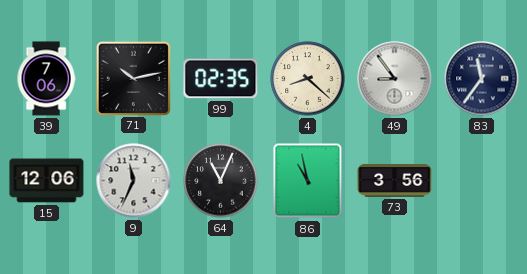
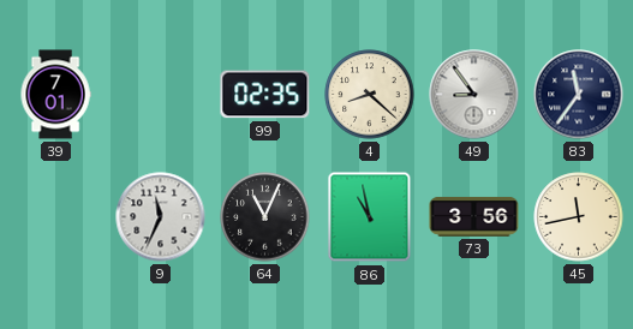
39: 7:06 -> 7:01 (55, 95)
71: 10:13 -> none (133, 78)
15: 12:06 -> none (47, 181)
45: none -> 11:43 (579, 217)
